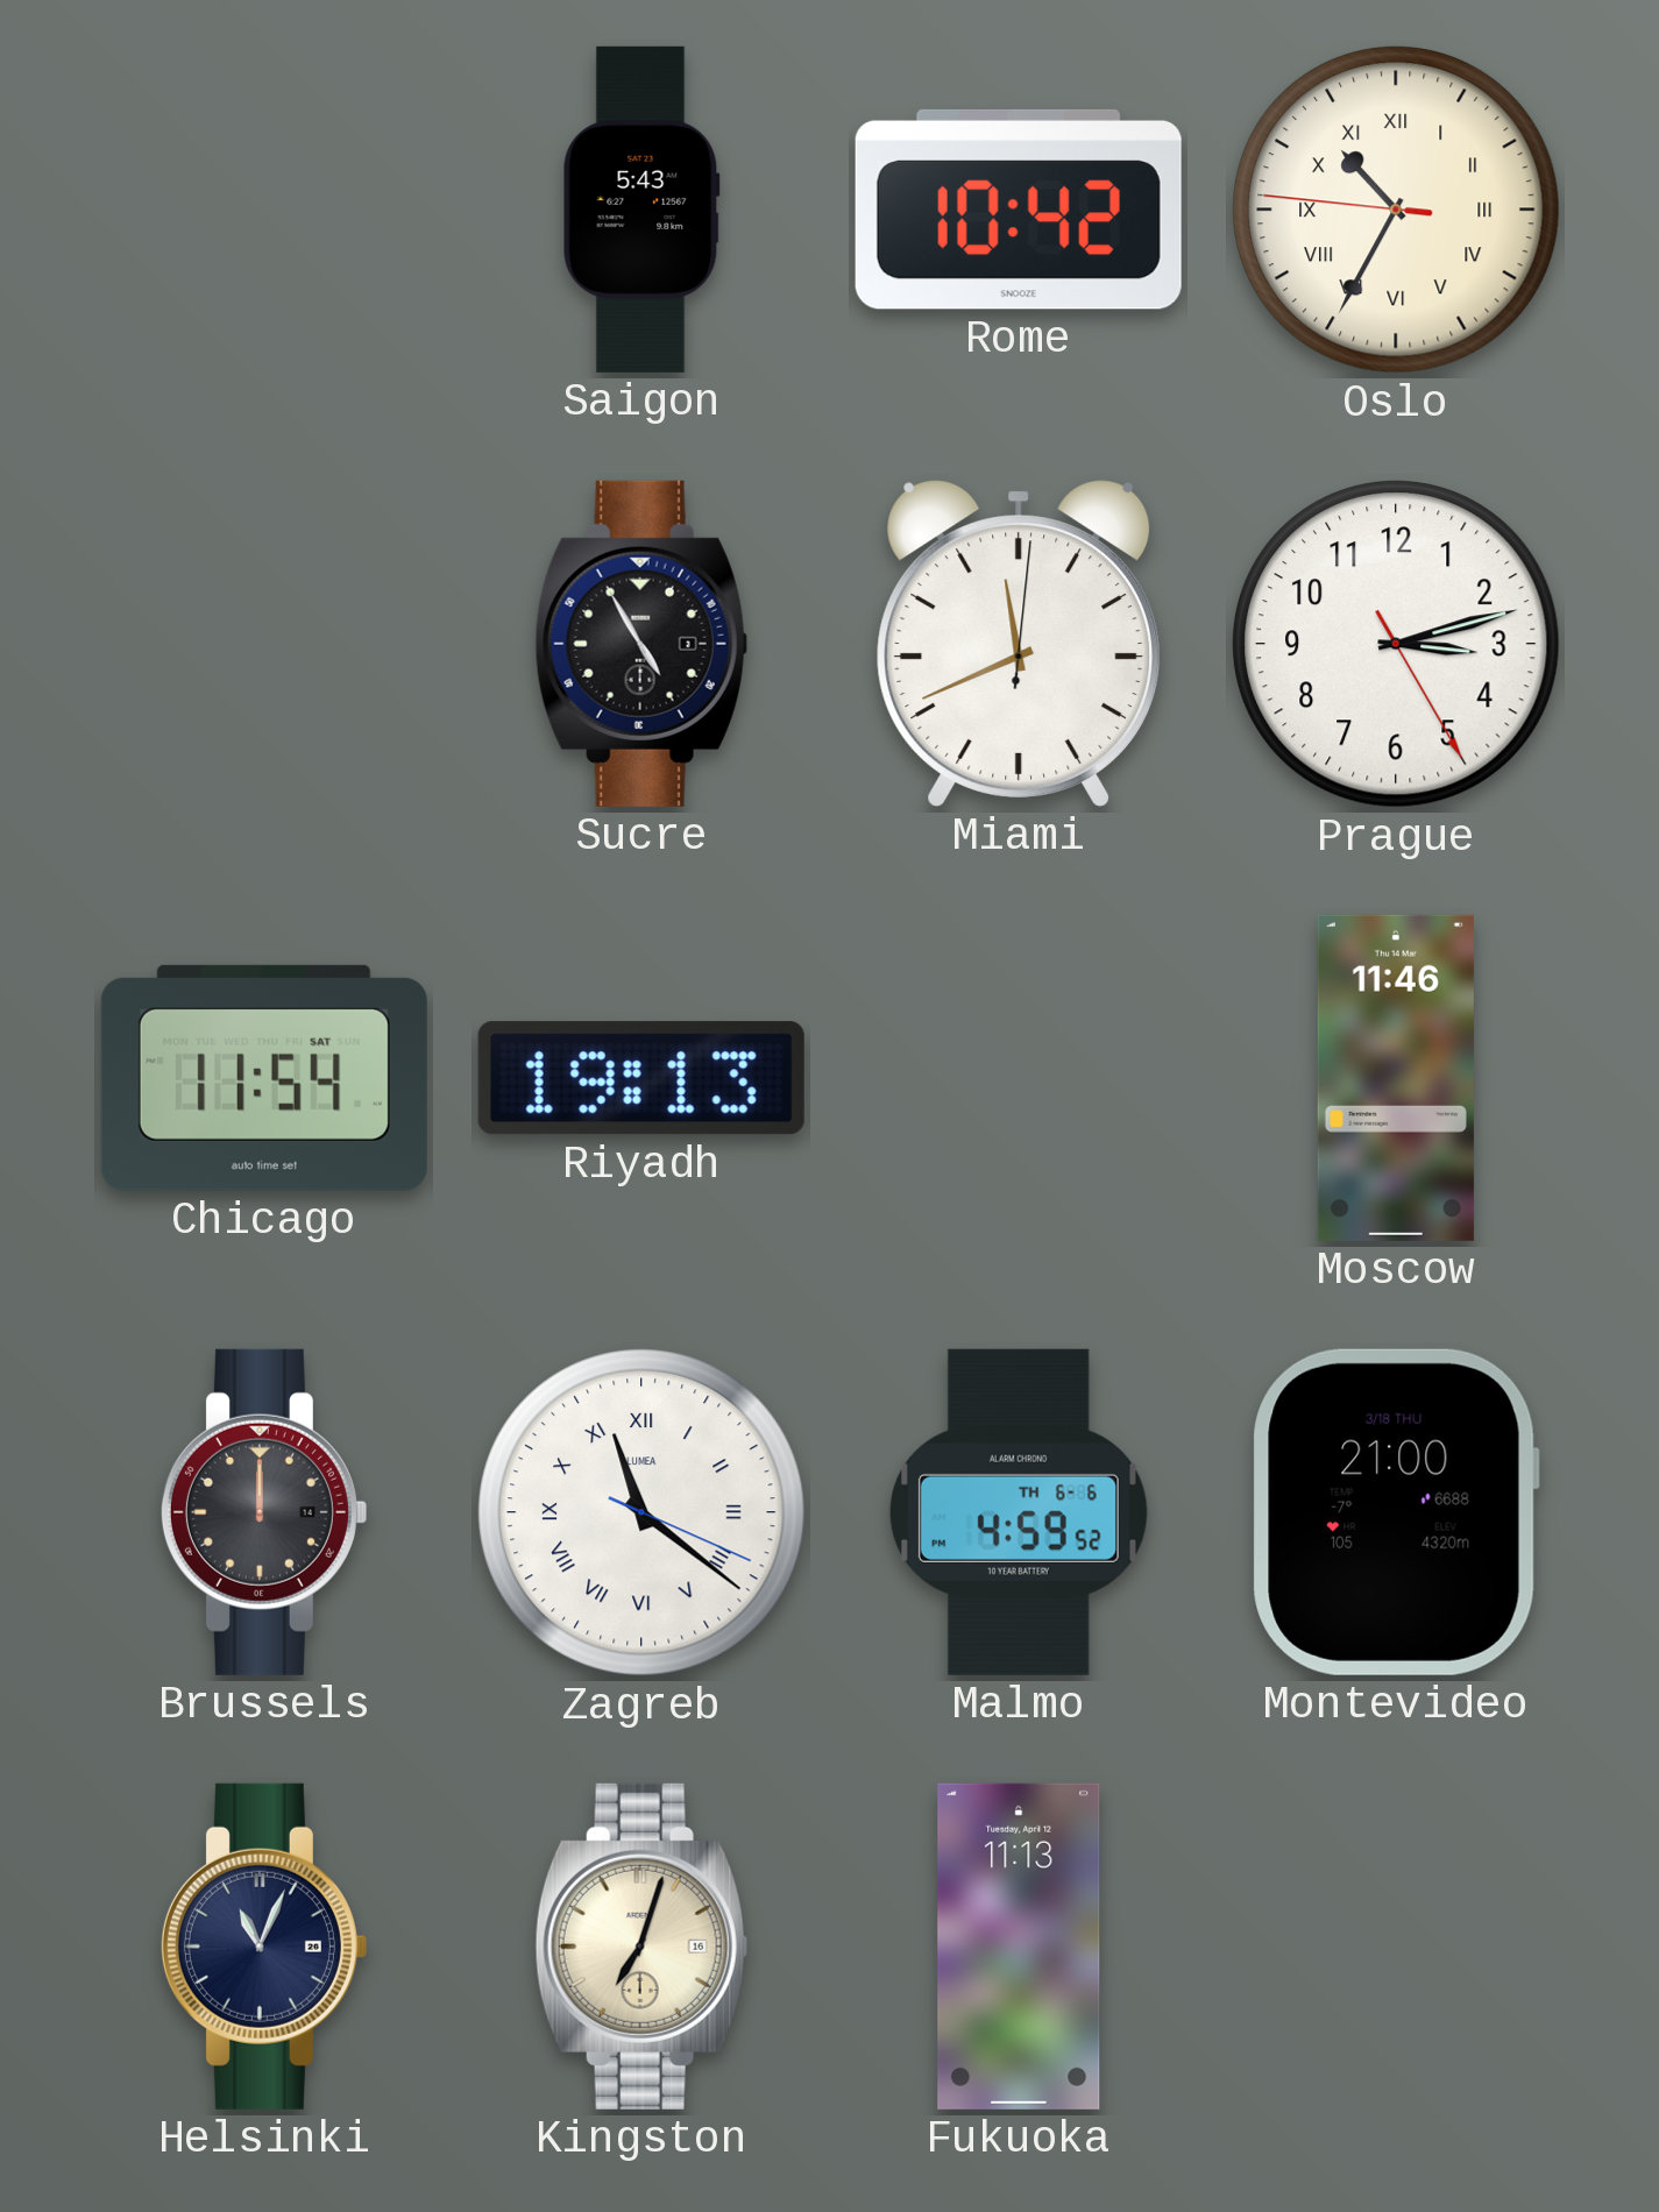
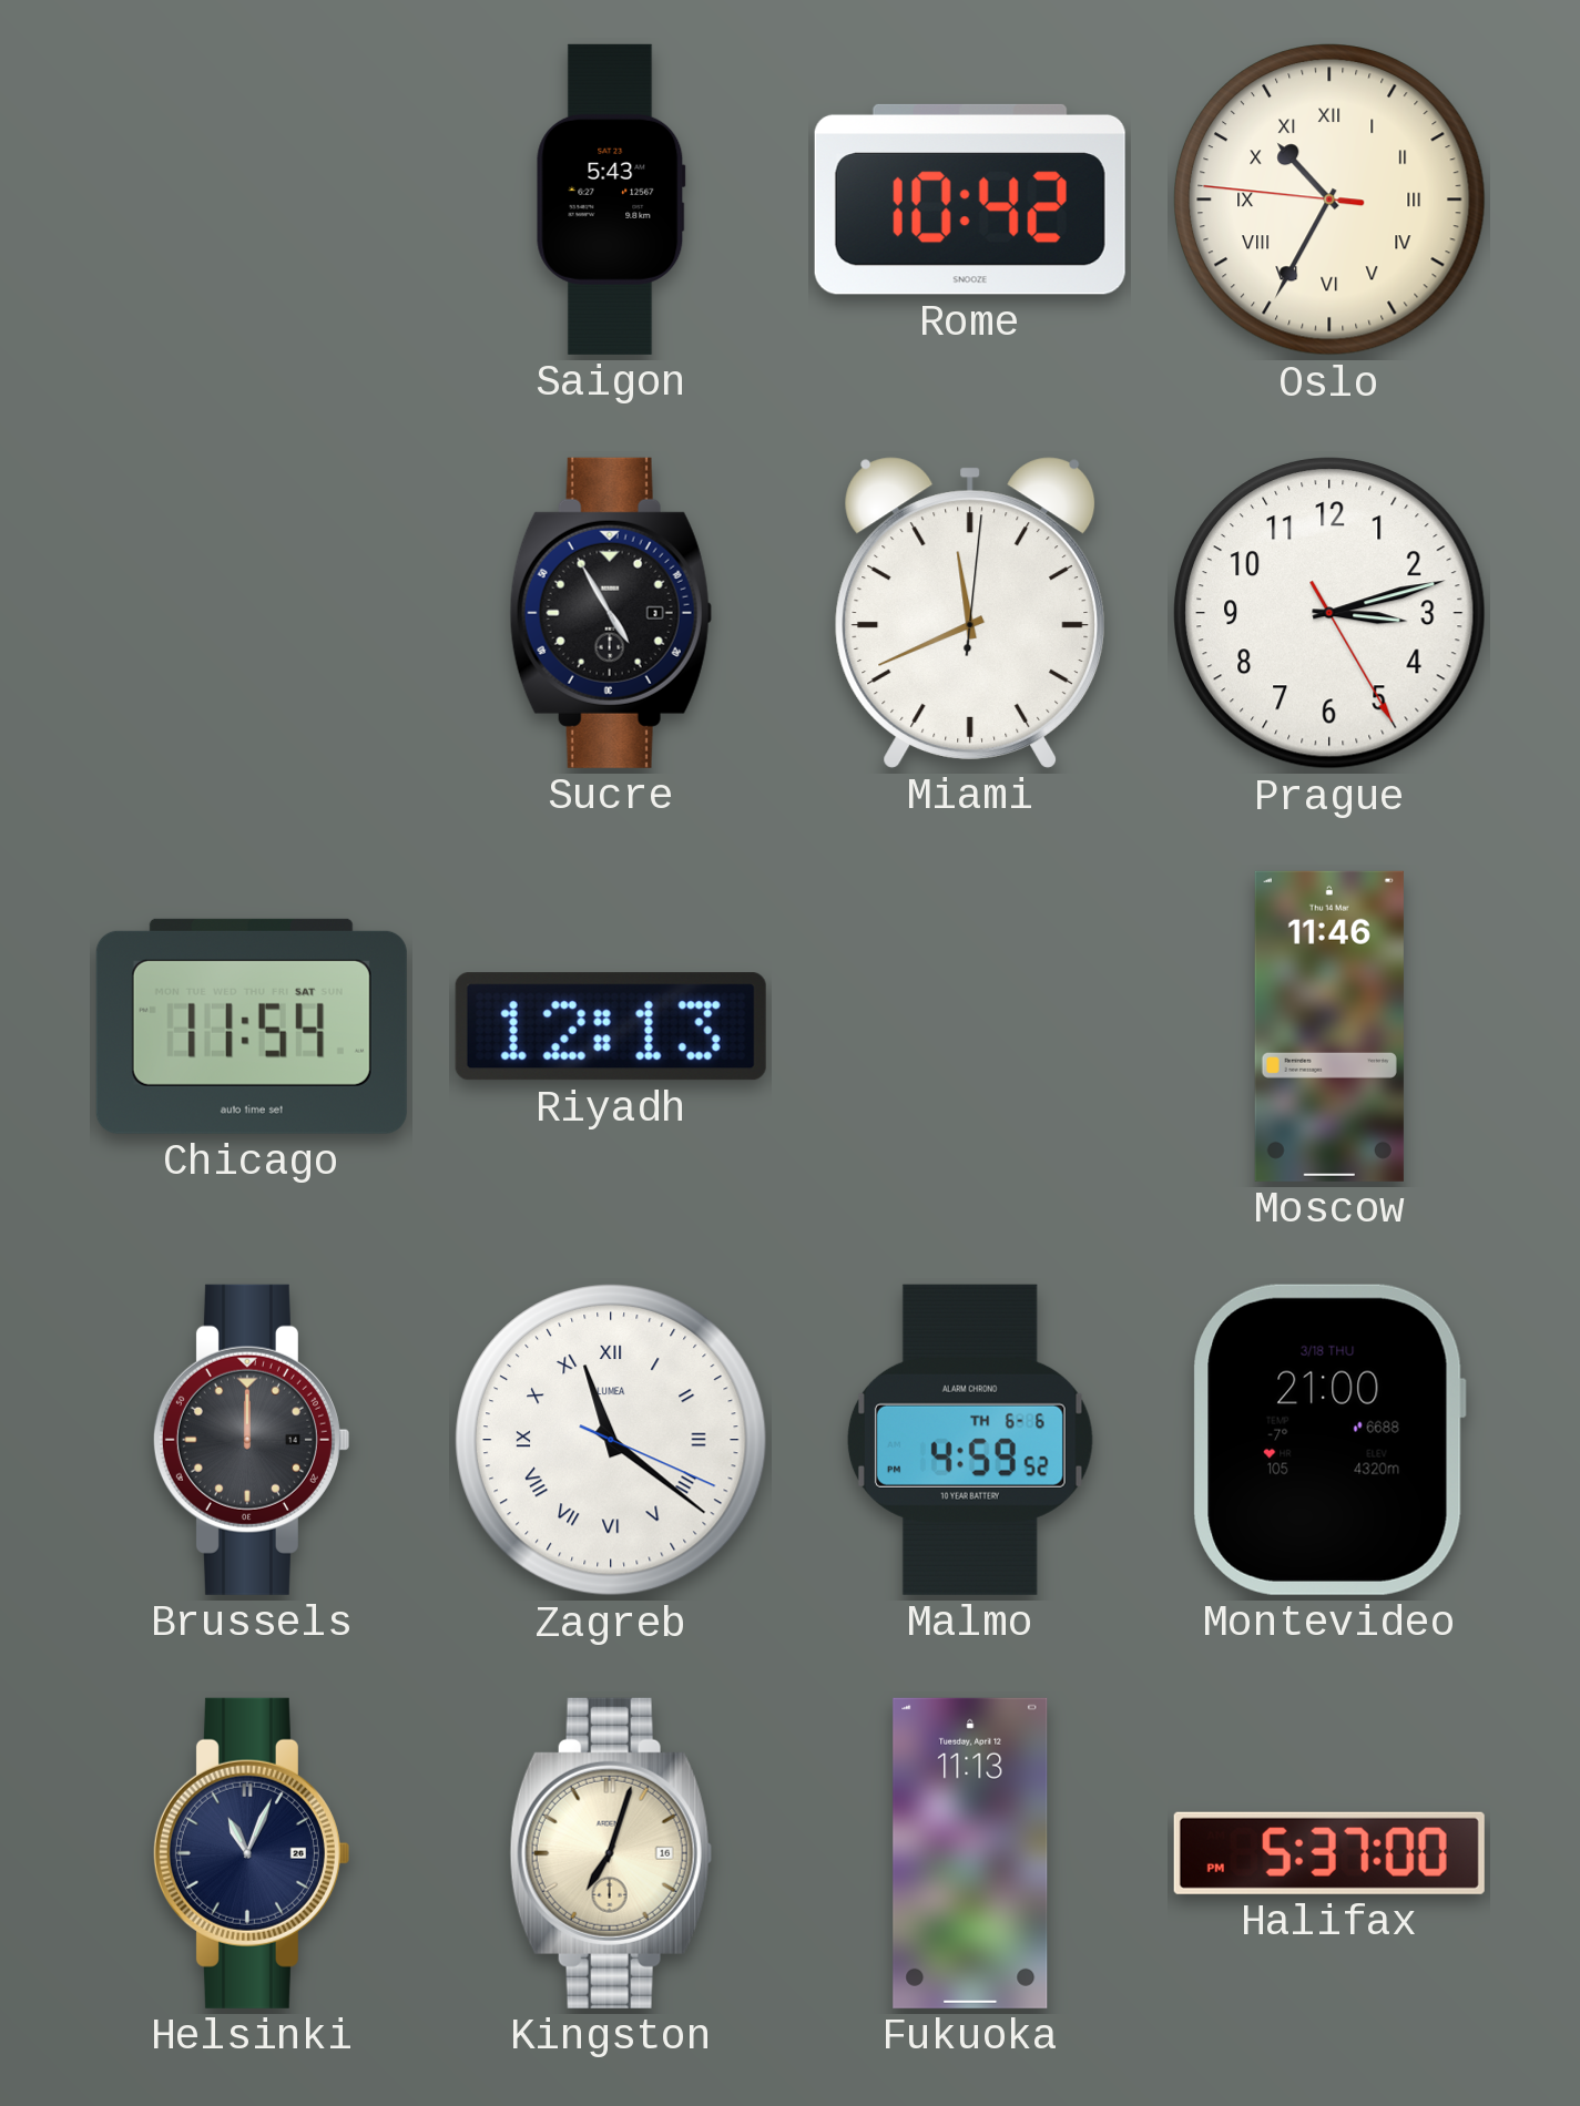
Riyadh: 19:13 -> 12:13 (611, 1026)
Halifax: none -> 5:37 (1329, 1853)
